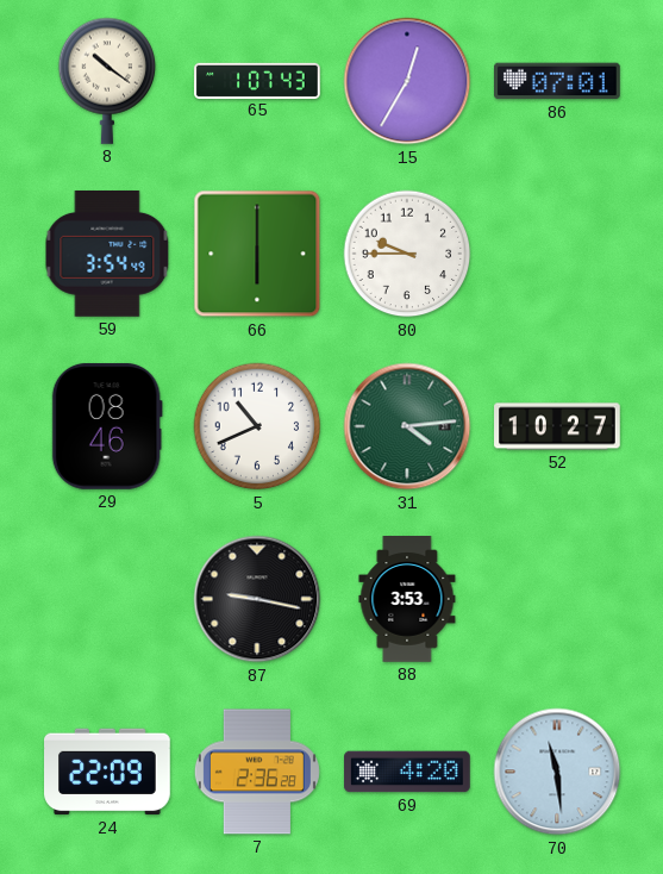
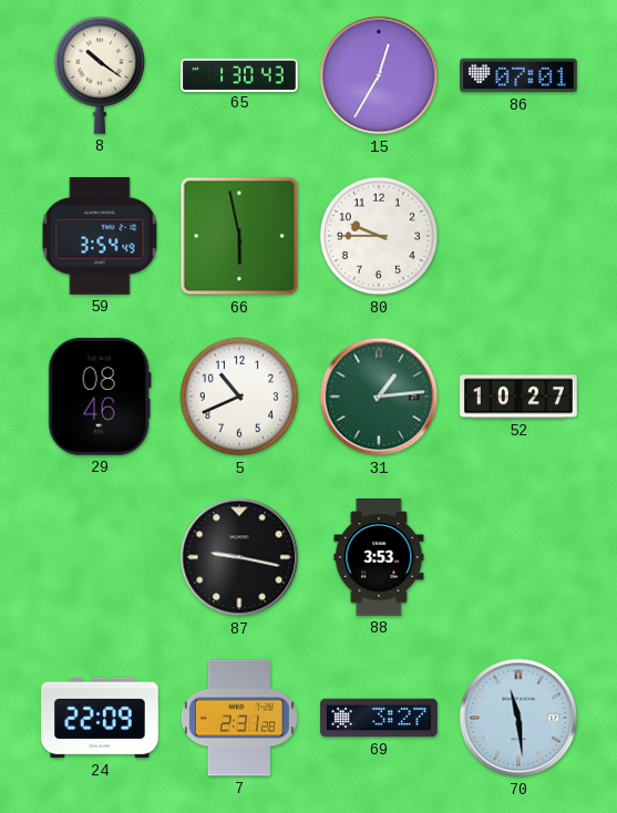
65: 1:07 -> 1:30 (239, 74)
66: 6:00 -> 5:58 (239, 236)
31: 4:14 -> 1:14 (379, 397)
7: 2:36 -> 2:31 (239, 718)
69: 4:20 -> 3:27 (379, 718)
